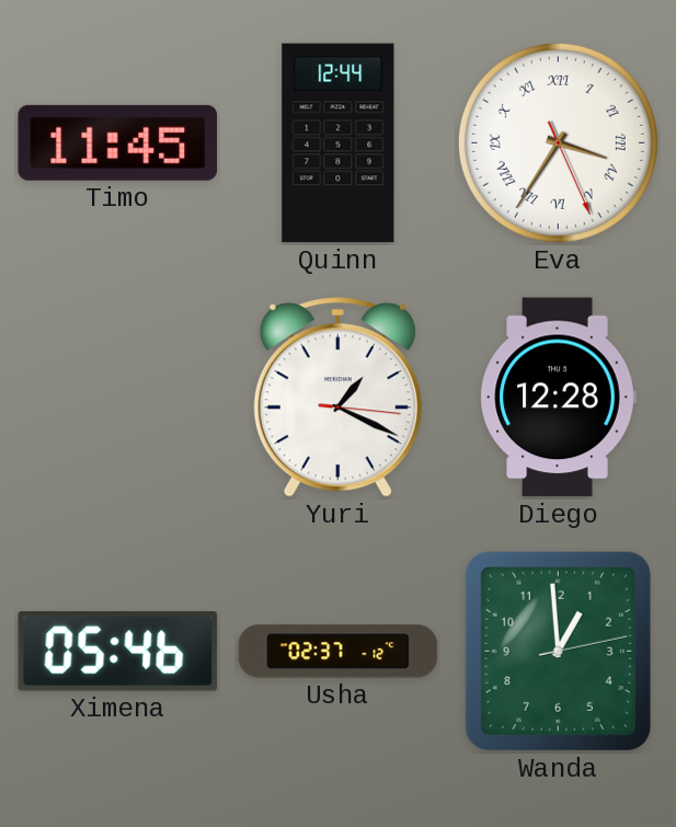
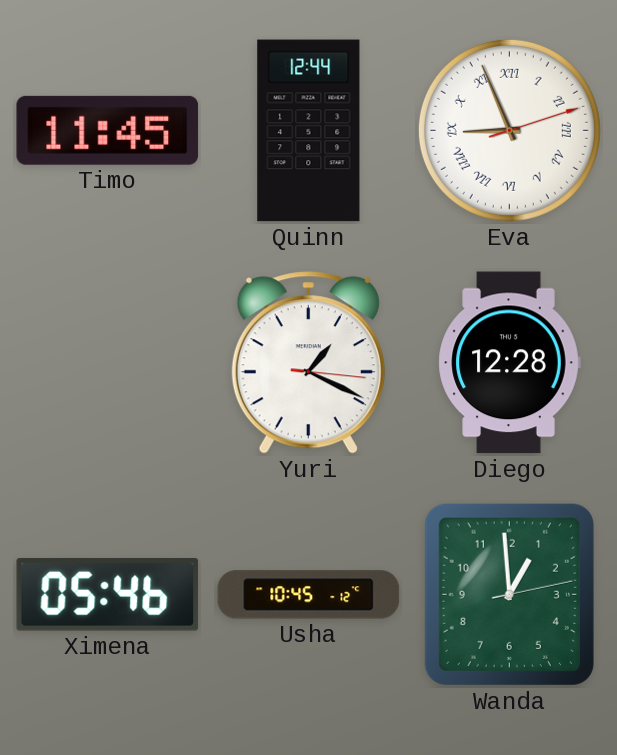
Eva: 3:35 -> 8:56 (509, 130)
Usha: 02:37 -> 10:45 (309, 595)
